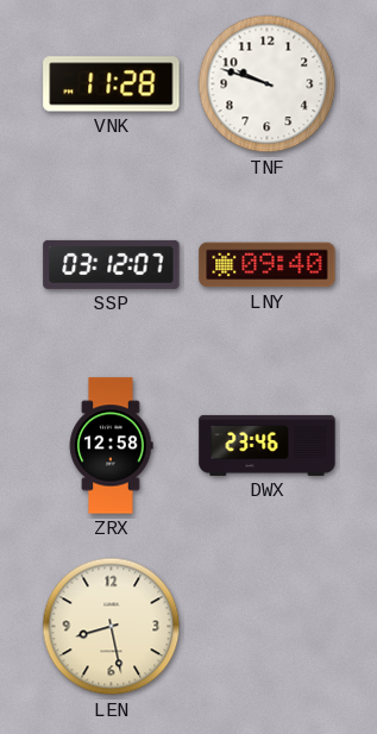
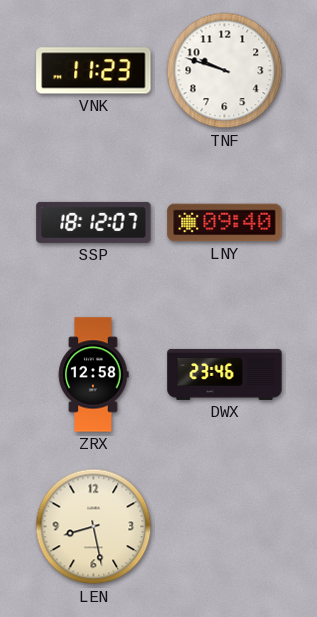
VNK: 11:28 -> 11:23 (94, 71)
SSP: 03:12 -> 18:12 (94, 222)
